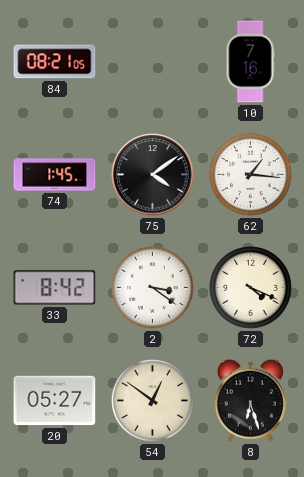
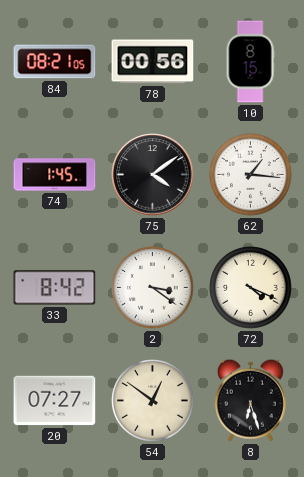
78: none -> 00:56 (153, 62)
10: 7:16 -> 8:15 (250, 62)
20: 05:27 -> 07:27 (55, 401)
